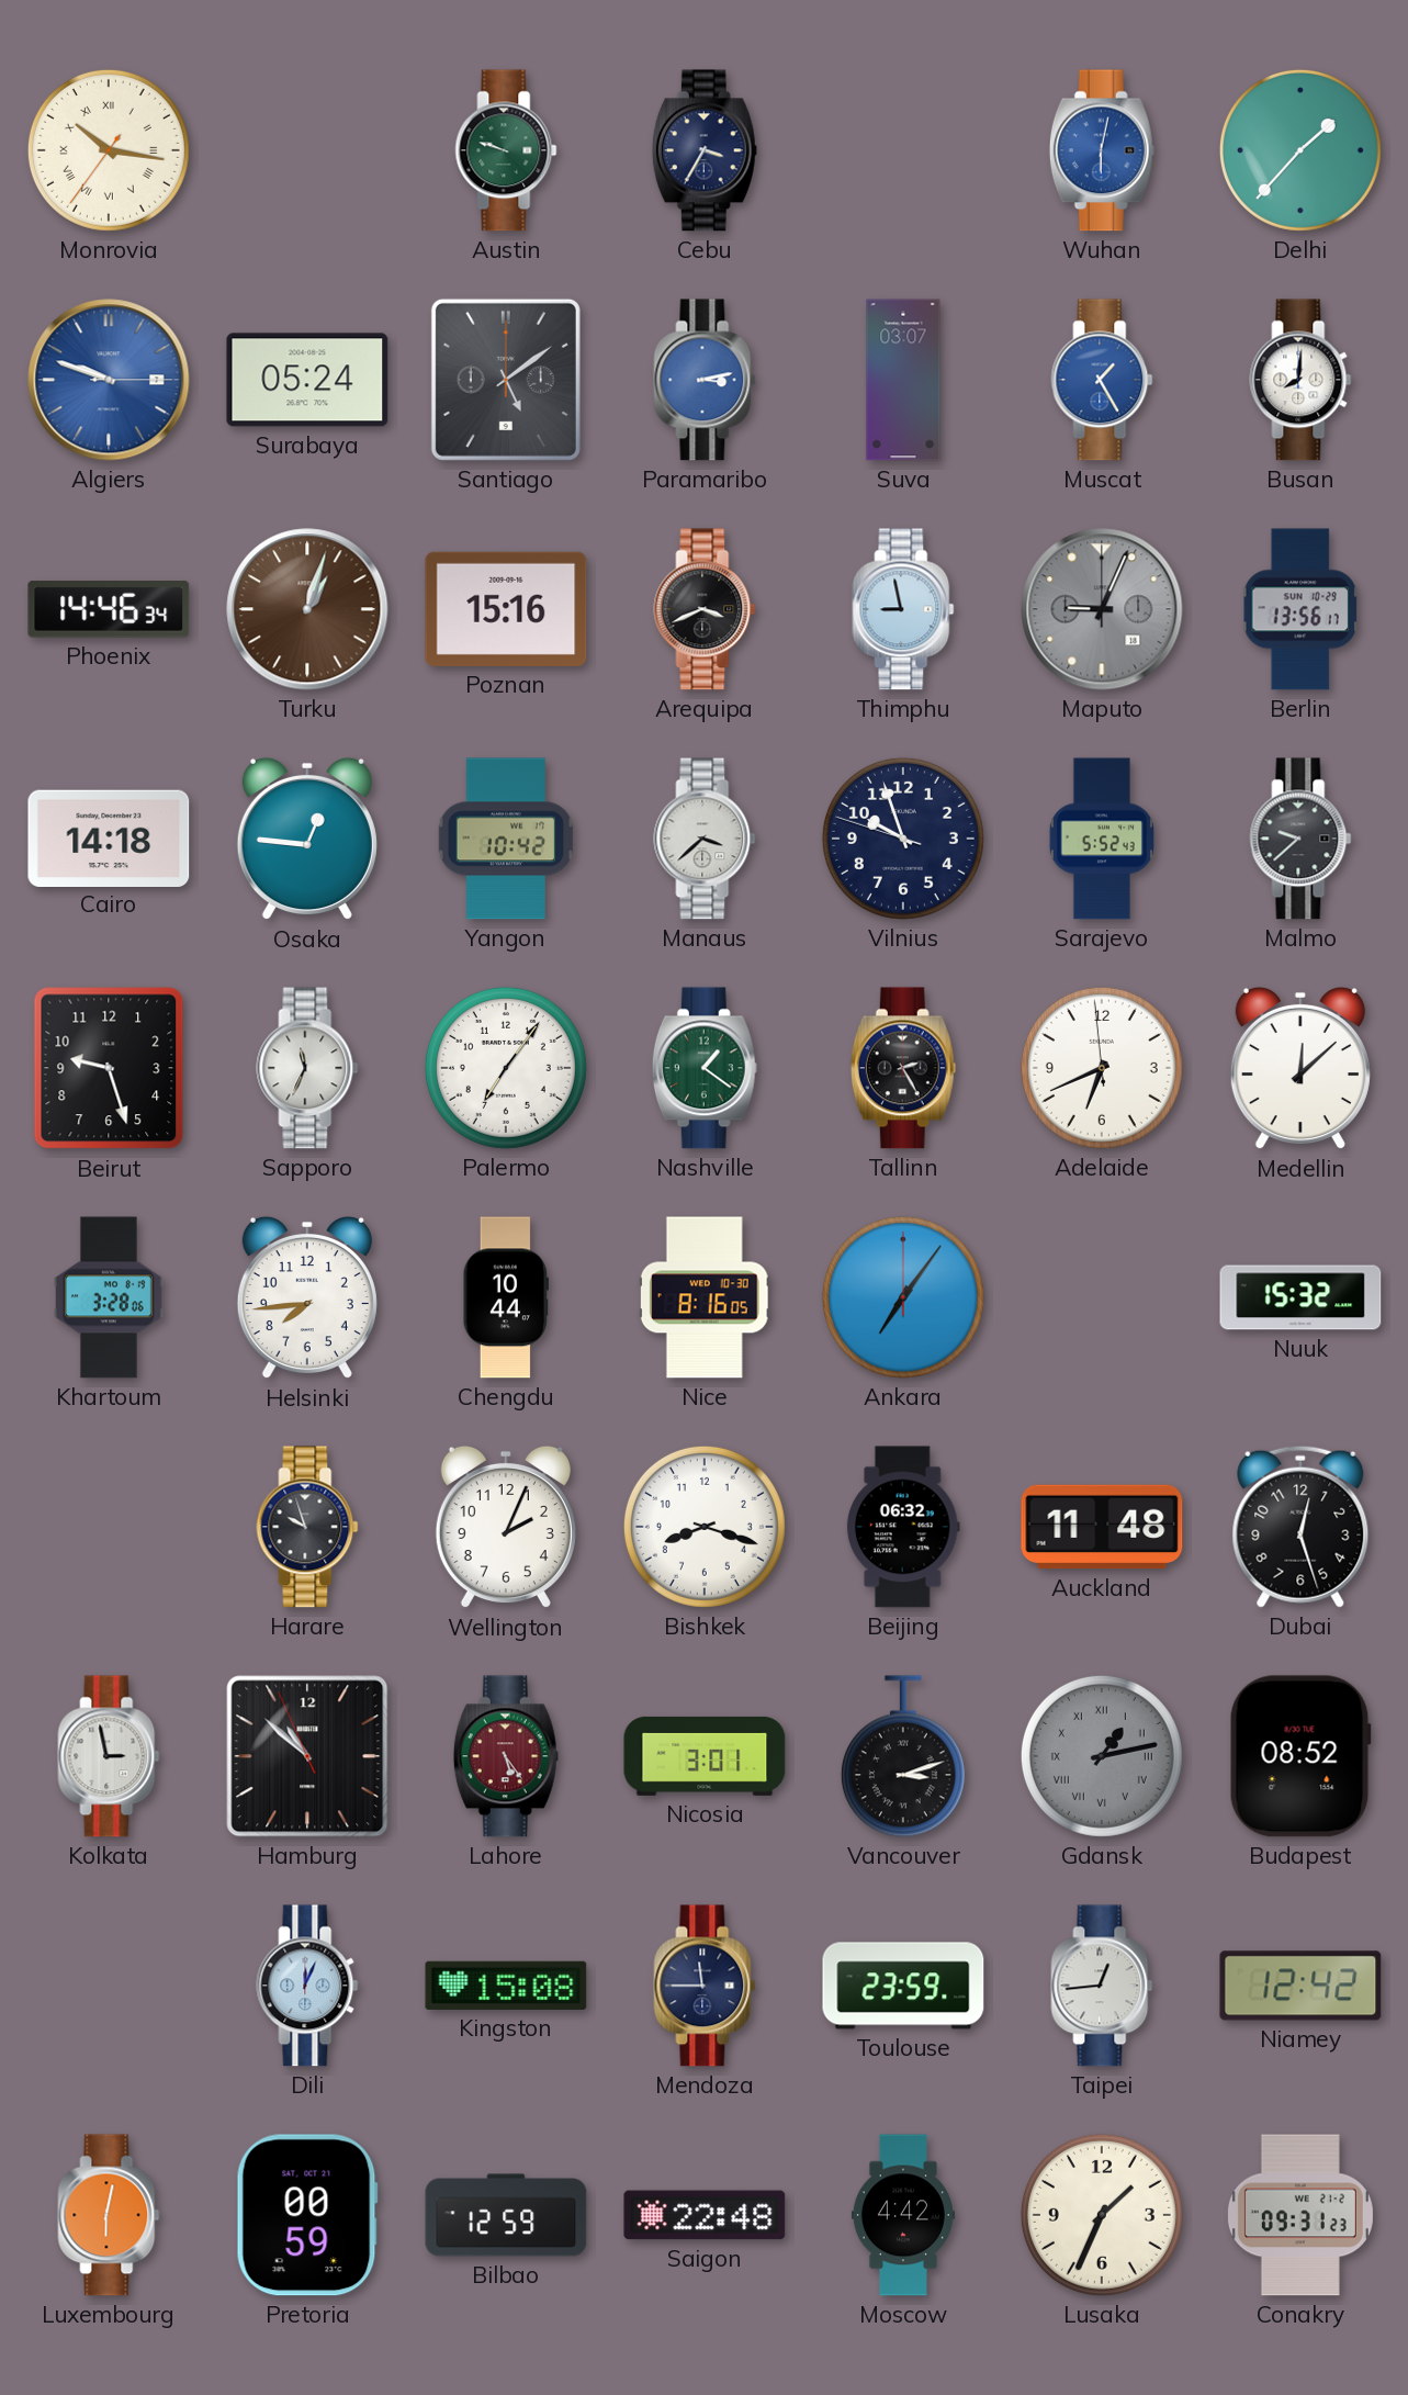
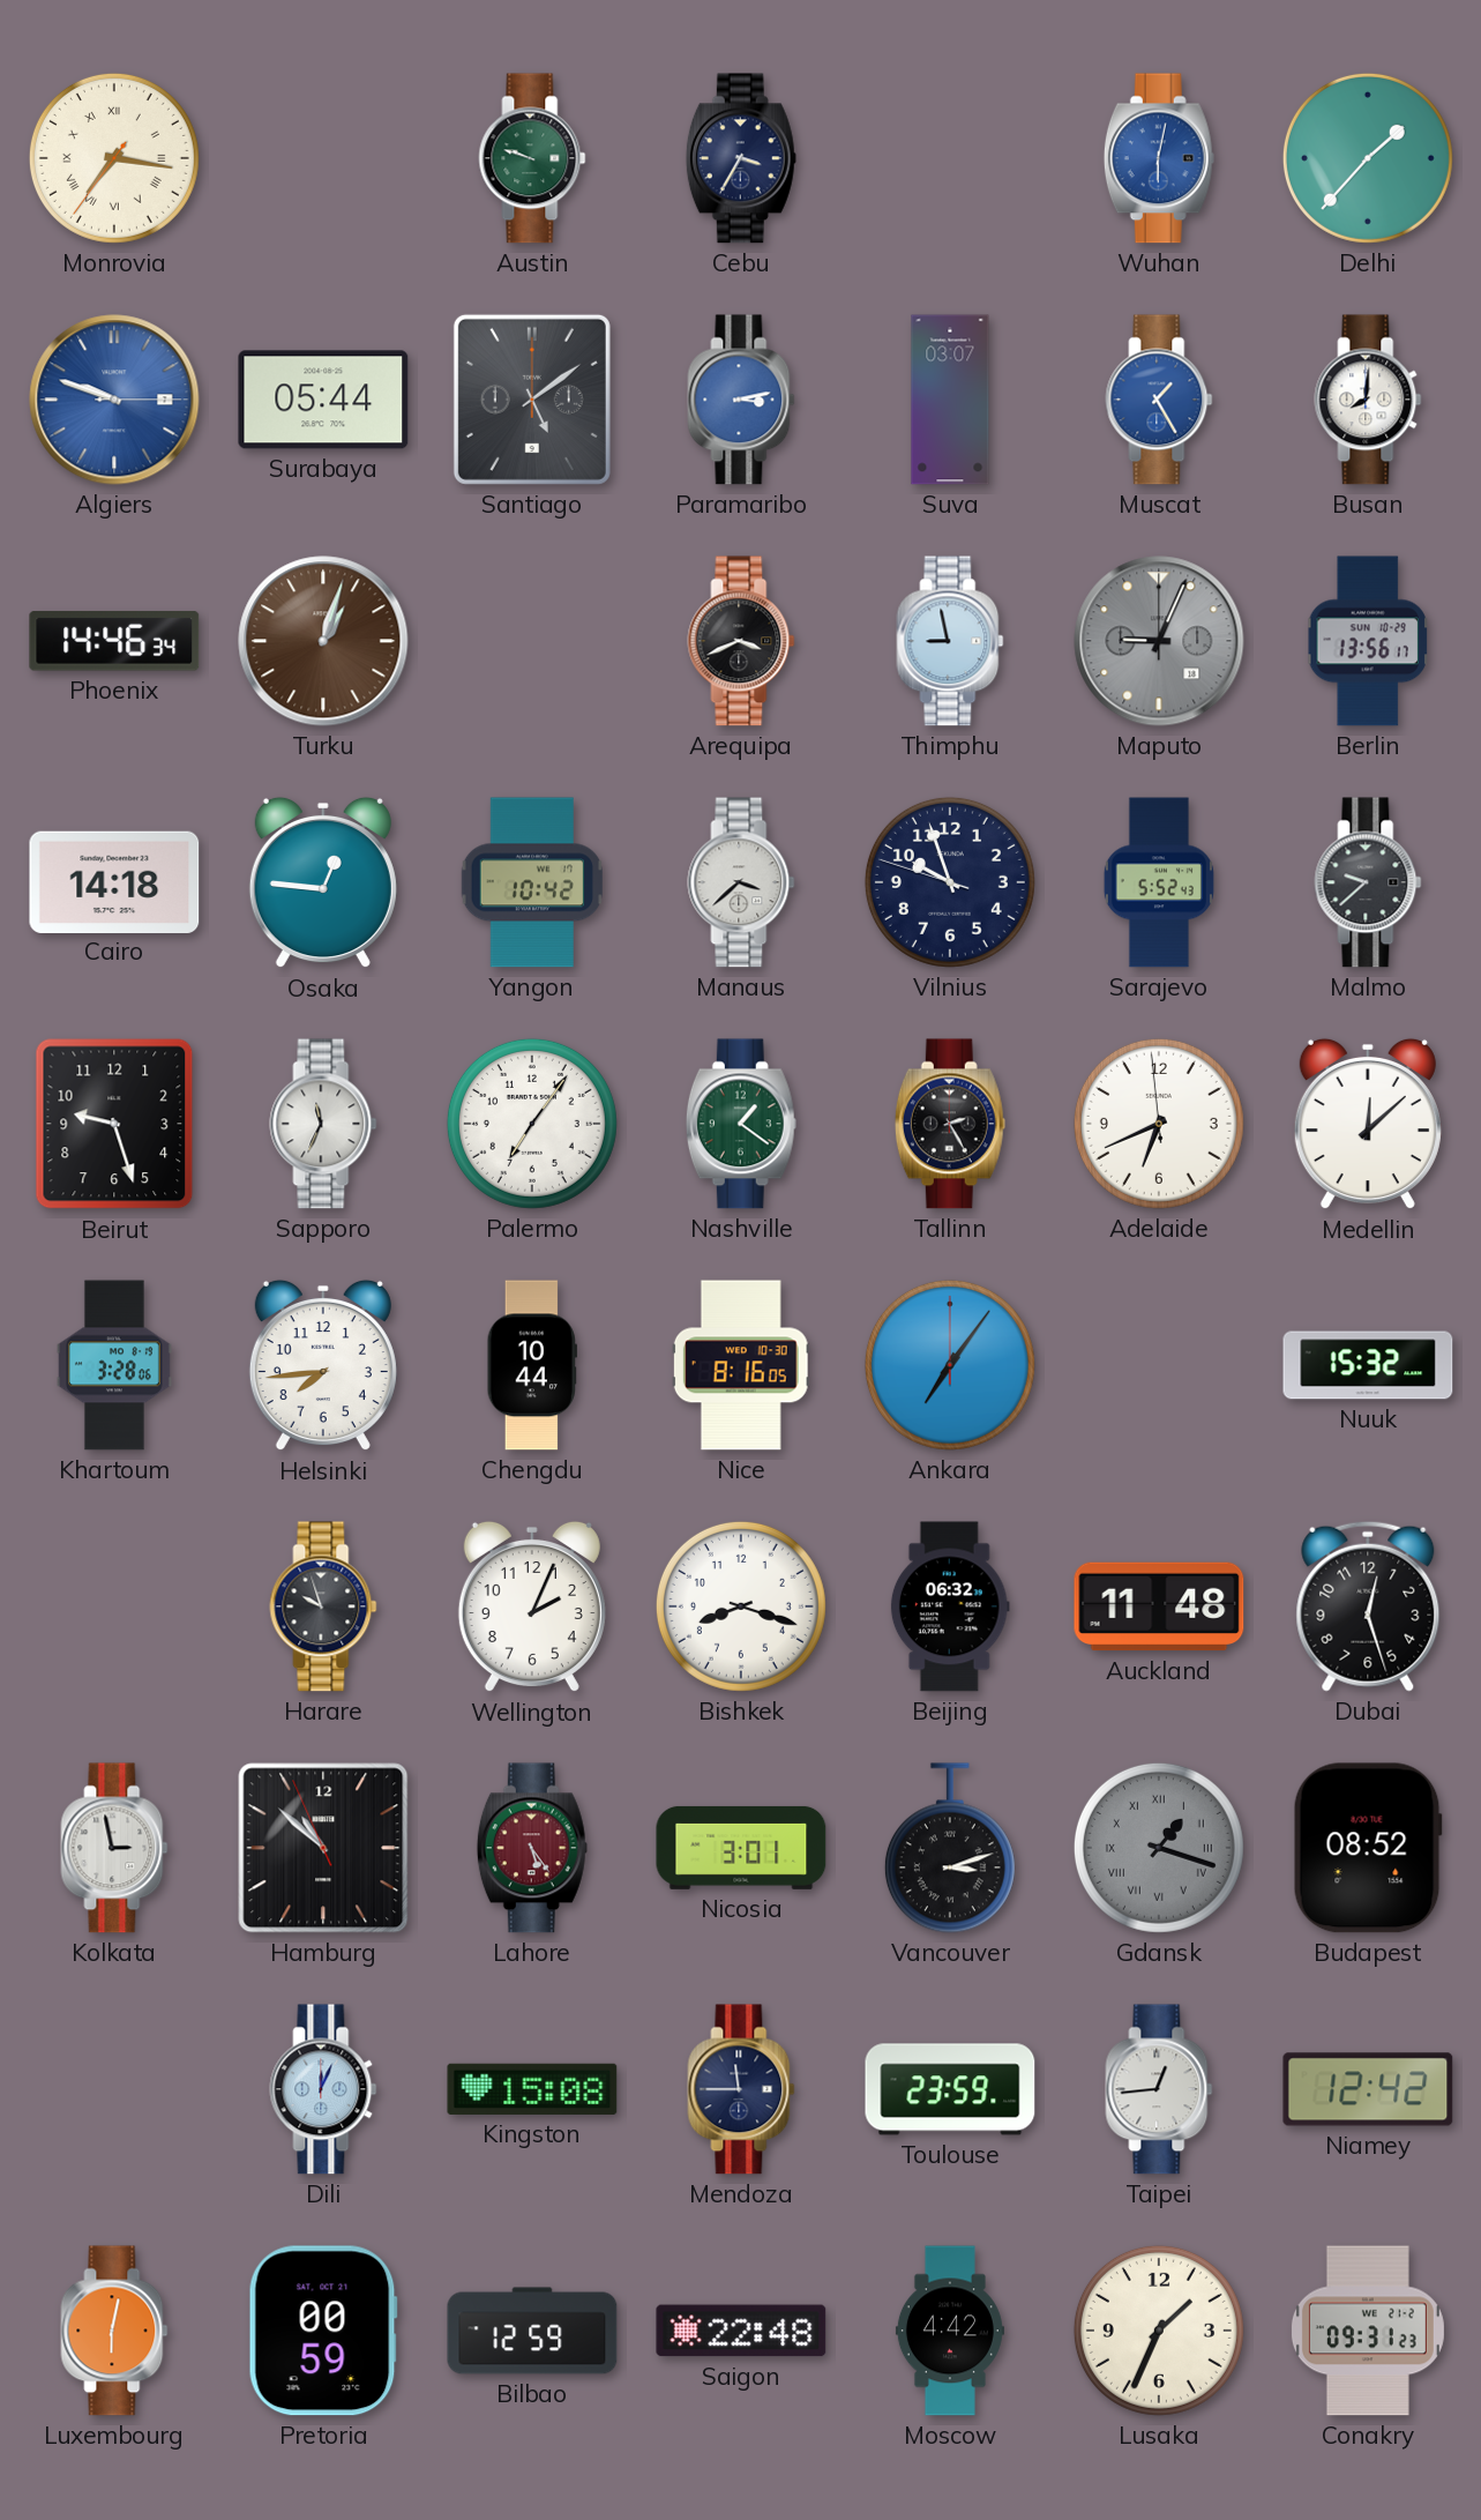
Monrovia: 10:16 -> 7:16 (114, 158)
Surabaya: 05:24 -> 05:44 (323, 400)
Poznan: 15:16 -> none (506, 609)
Gdansk: 1:13 -> 1:18 (1159, 1848)
